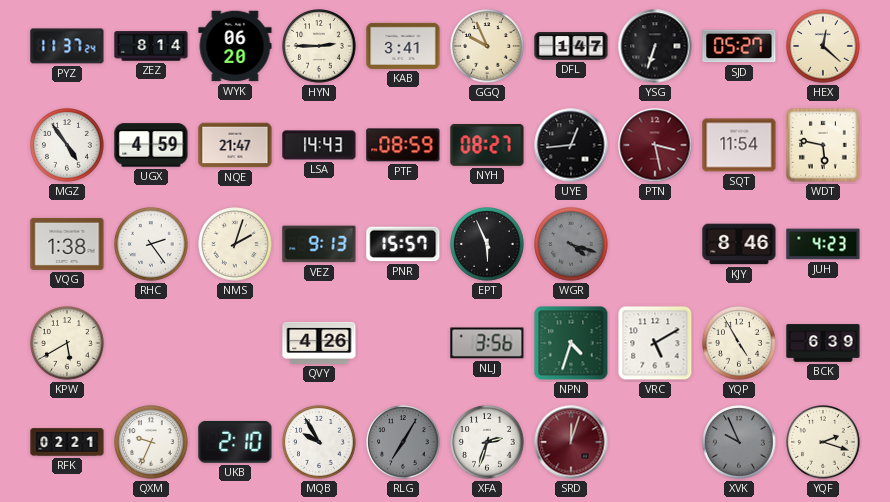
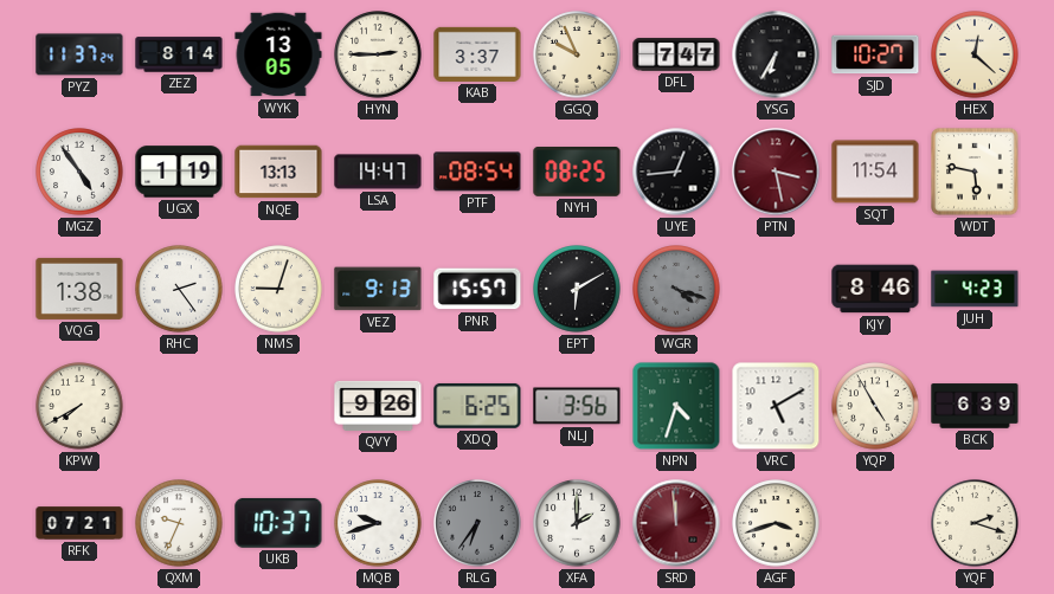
WYK: 06:20 -> 13:05 (278, 54)
KAB: 3:41 -> 3:37 (477, 54)
DFL: 1:47 -> 7:47 (676, 54)
YSG: 6:33 -> 6:35 (776, 54)
SJD: 05:27 -> 10:27 (875, 54)
UGX: 4:59 -> 1:19 (179, 172)
NQE: 21:47 -> 13:13 (278, 172)
LSA: 14:43 -> 14:47 (378, 172)
PTF: 08:59 -> 08:54 (477, 172)
NYH: 08:27 -> 08:25 (577, 172)
NMS: 2:03 -> 9:03 (278, 289)
EPT: 5:56 -> 6:10 (577, 289)
KPW: 5:40 -> 7:40 (79, 406)
QVY: 4:26 -> 9:26 (378, 406)
XDQ: none -> 6:25 (477, 406)
RFK: 02:21 -> 07:21 (79, 523)
UKB: 2:10 -> 10:37 (278, 523)
MQB: 9:55 -> 9:42 (378, 523)
RLG: 7:05 -> 6:36 (477, 523)
XFA: 2:33 -> 2:00 (577, 523)
SRD: 12:03 -> 11:59 (676, 523)
AGF: none -> 3:42 (776, 523)
XVK: 9:56 -> none (739, 442)
